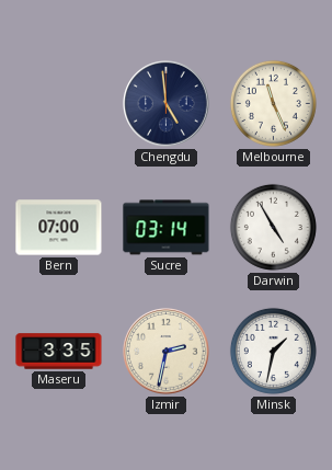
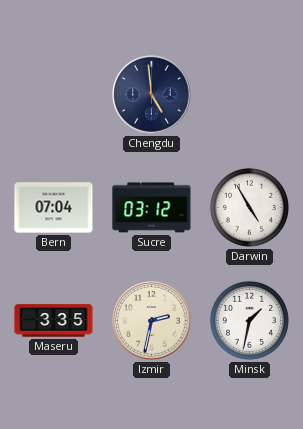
Melbourne: 11:26 -> none (273, 103)
Bern: 07:00 -> 07:04 (54, 208)
Sucre: 03:14 -> 03:12 (152, 208)
